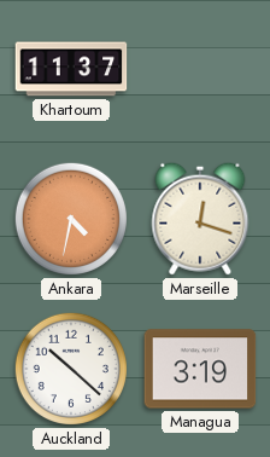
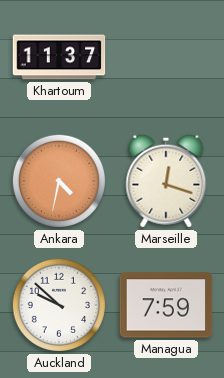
Auckland: 10:22 -> 9:52 (59, 305)
Managua: 3:19 -> 7:59 (166, 305)
